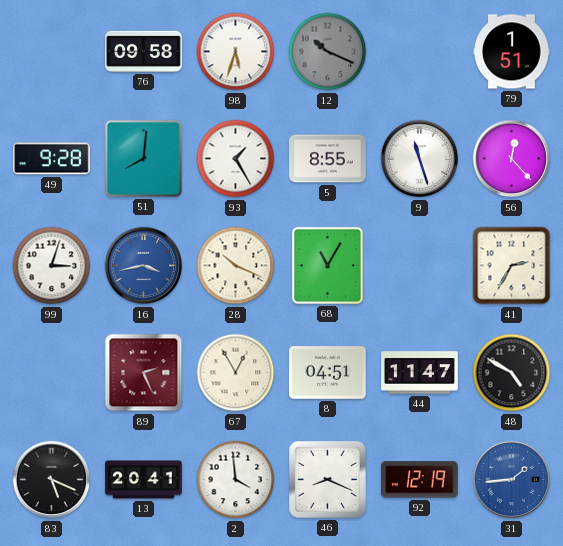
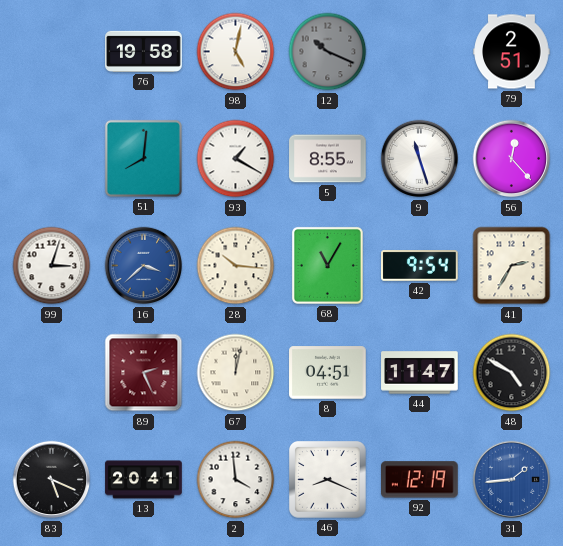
76: 09:58 -> 19:58 (144, 51)
98: 5:33 -> 5:02 (236, 52)
79: 1:51 -> 2:51 (512, 52)
49: 9:28 -> none (52, 159)
93: 1:25 -> 1:20 (236, 159)
16: 3:43 -> 3:38 (144, 266)
28: 10:19 -> 10:16 (236, 266)
42: none -> 9:54 (420, 266)
67: 12:55 -> 12:02 (236, 373)
